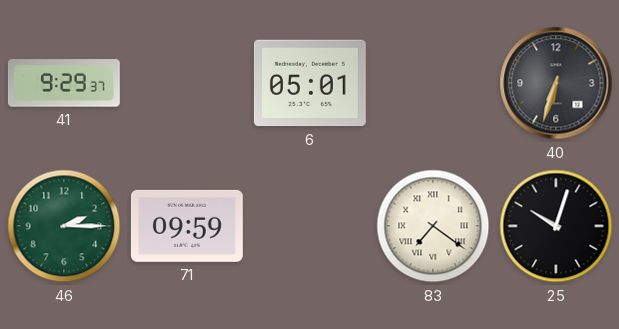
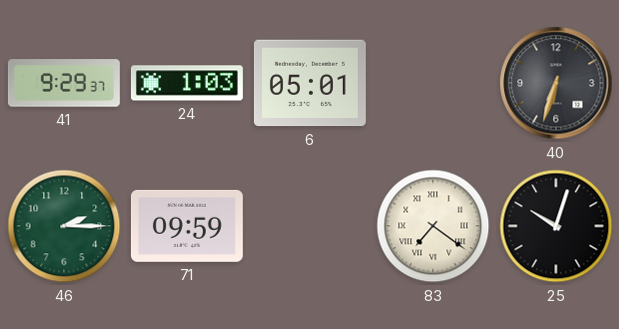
24: none -> 1:03 (187, 83)
